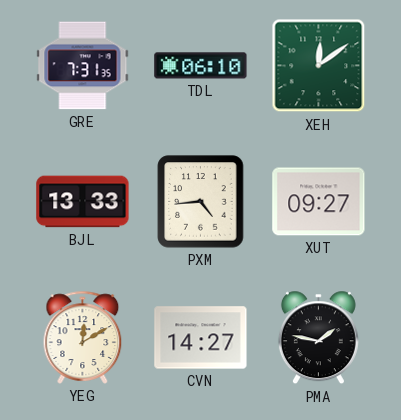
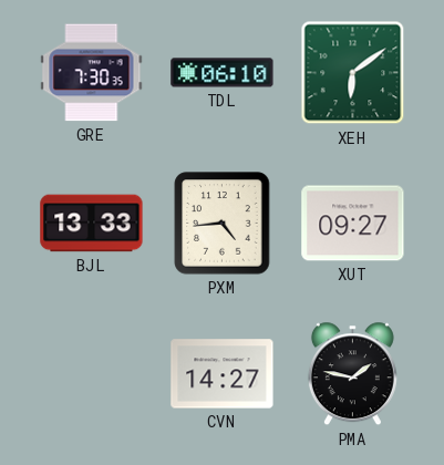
GRE: 7:31 -> 7:30 (92, 73)
XEH: 12:09 -> 6:09 (353, 73)
YEG: 12:10 -> none (83, 337)
